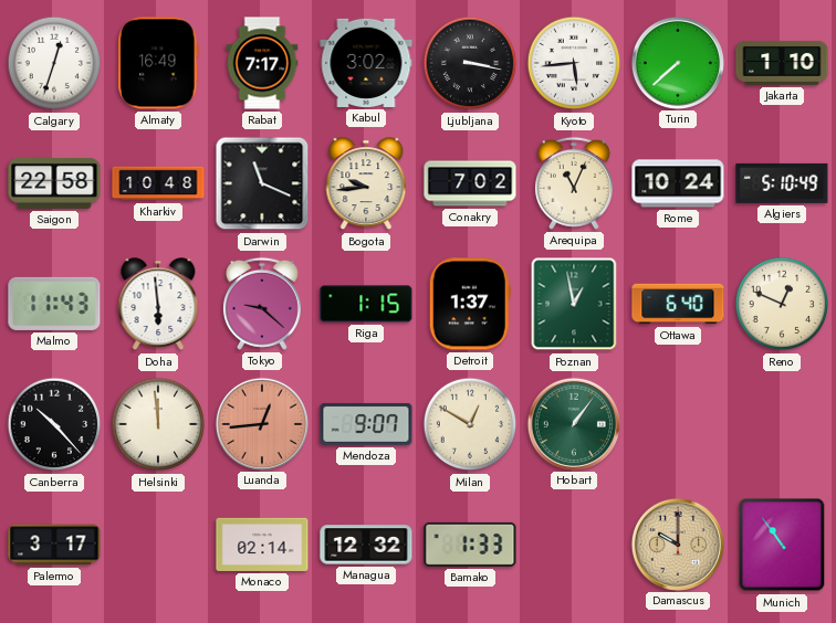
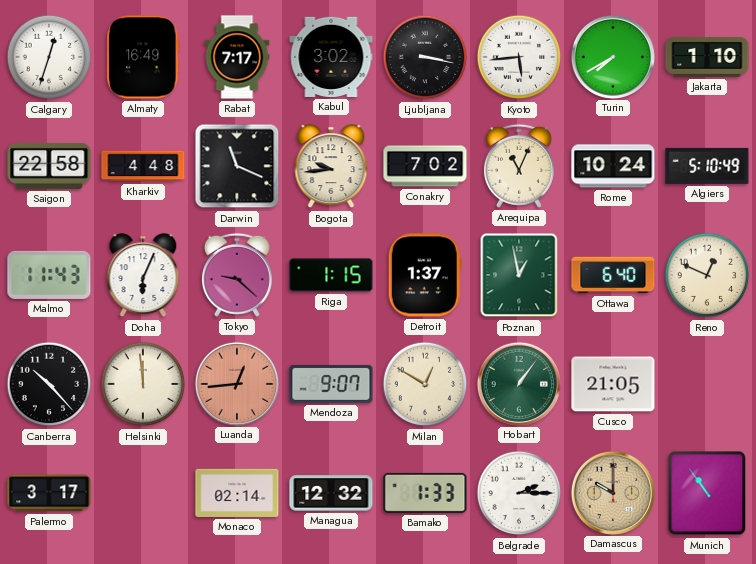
Turin: 7:38 -> 7:40 (612, 56)
Kharkiv: 10:48 -> 4:48 (143, 166)
Doha: 5:59 -> 6:04 (143, 276)
Cusco: none -> 21:05 (613, 384)
Belgrade: none -> 2:15 (519, 493)
